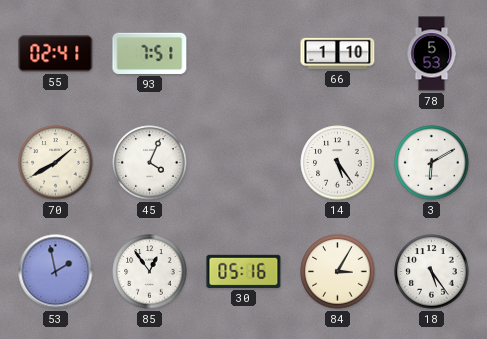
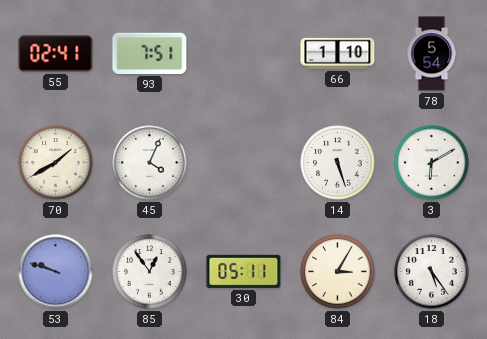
78: 5:53 -> 5:54 (432, 54)
14: 5:24 -> 5:27 (338, 163)
53: 1:58 -> 9:48 (56, 272)
30: 05:16 -> 05:11 (244, 271)
